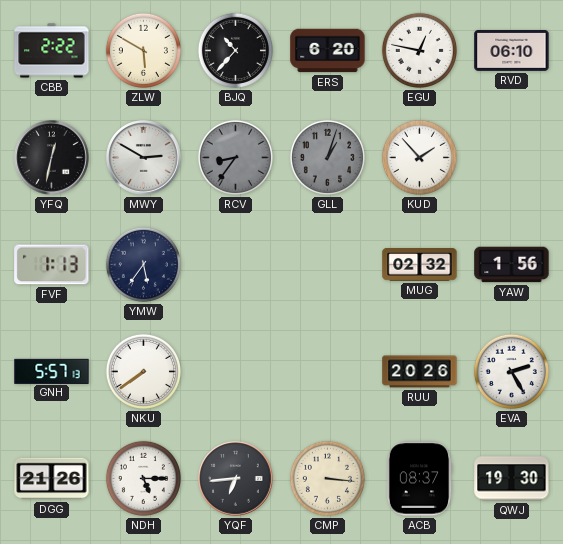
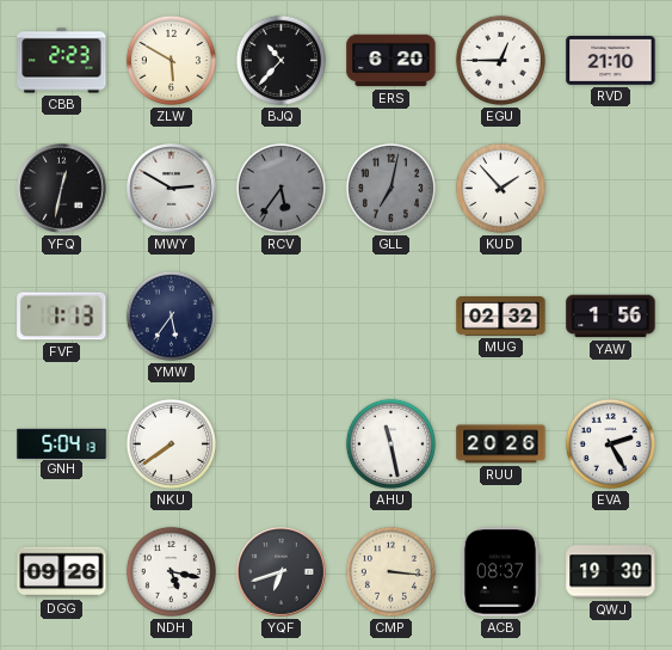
CBB: 2:22 -> 2:23 (62, 61)
EGU: 12:47 -> 12:45 (500, 60)
RVD: 06:10 -> 21:10 (611, 60)
RCV: 8:36 -> 5:36 (280, 188)
GLL: 1:03 -> 7:02 (390, 188)
GNH: 5:57 -> 5:04 (62, 443)
AHU: none -> 11:28 (390, 443)
DGG: 21:26 -> 09:26 (62, 572)
NDH: 5:15 -> 5:17 (171, 571)
YQF: 6:44 -> 6:42 (282, 572)
